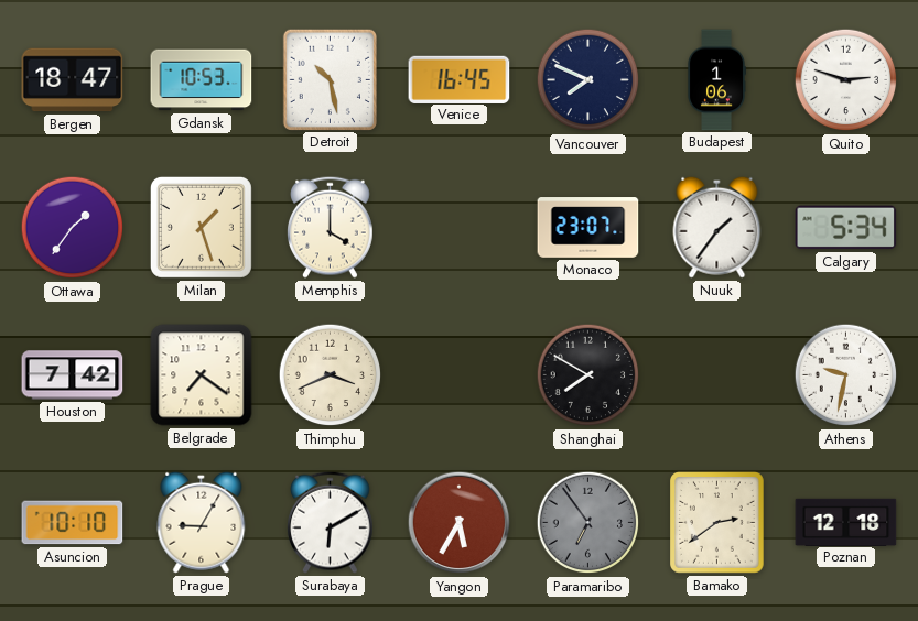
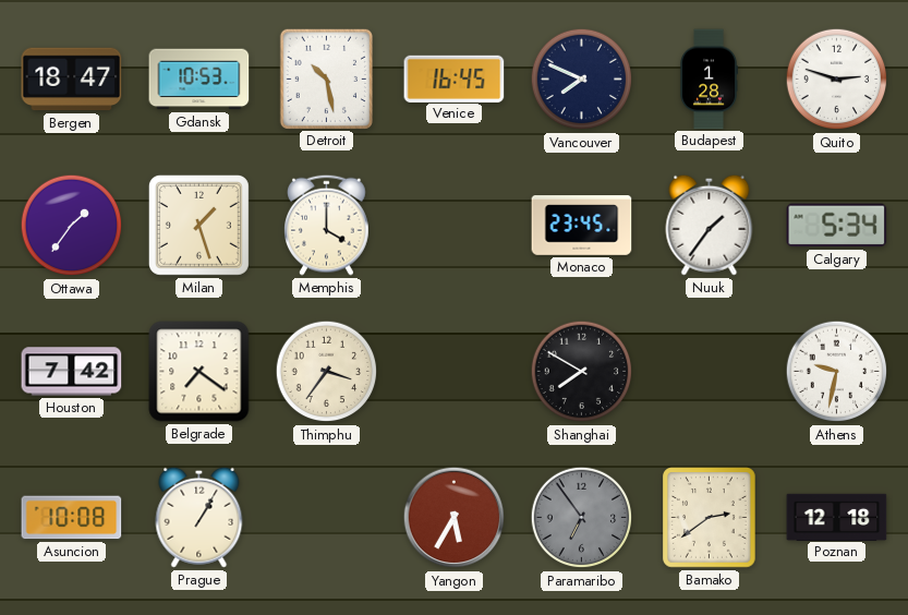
Budapest: 1:06 -> 1:28 (709, 80)
Monaco: 23:07 -> 23:45 (582, 226)
Thimphu: 3:41 -> 3:36 (327, 372)
Asuncion: 10:10 -> 10:08 (72, 518)
Prague: 9:05 -> 1:05 (199, 517)
Surabaya: 6:10 -> none (331, 522)
